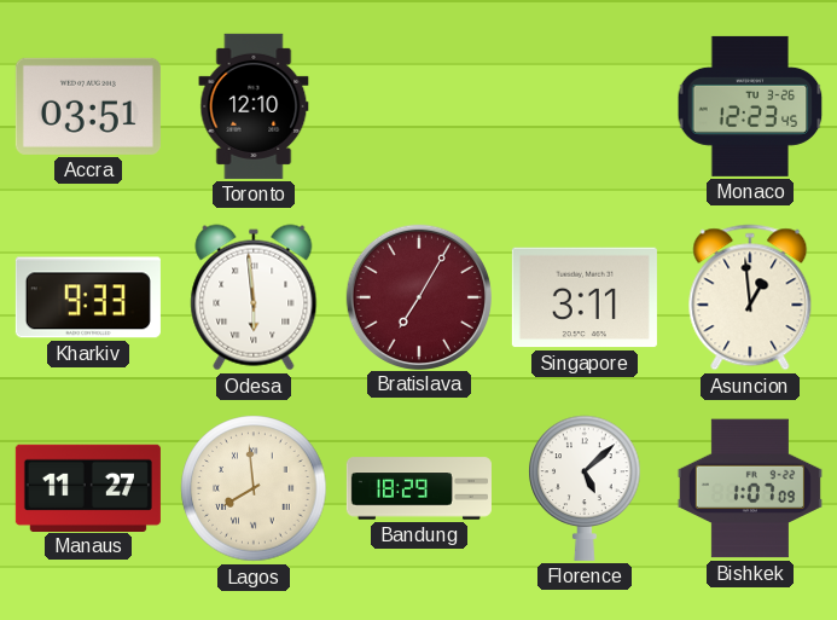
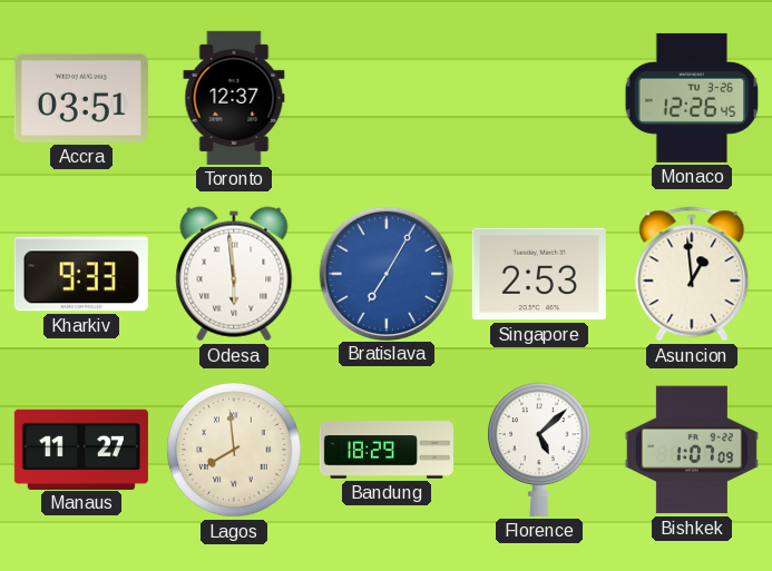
Toronto: 12:10 -> 12:37 (234, 98)
Monaco: 12:23 -> 12:26 (692, 98)
Bratislava dial: burgundy -> blue (385, 273)
Singapore: 3:11 -> 2:53 (539, 274)
